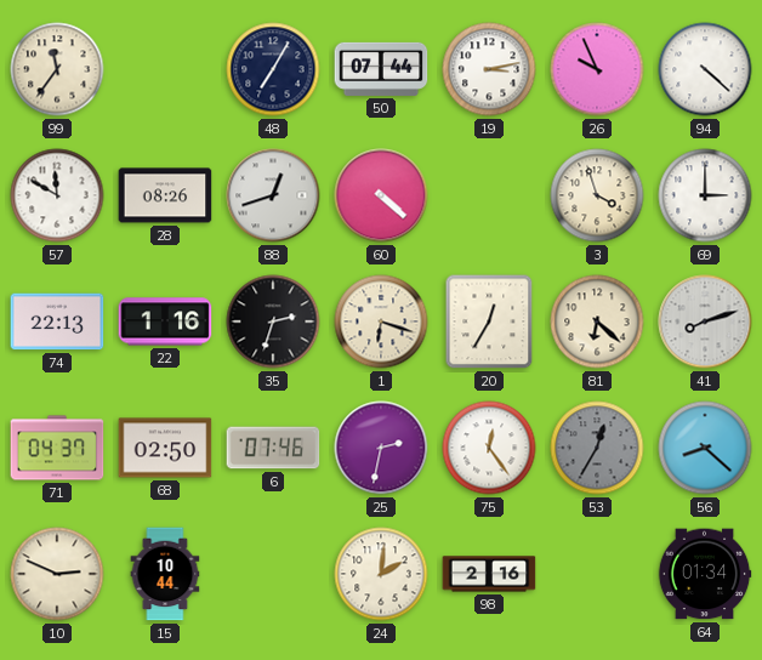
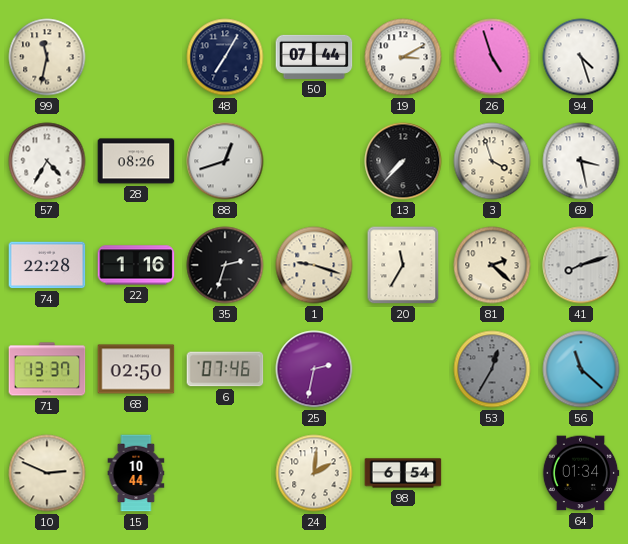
99: 11:36 -> 11:32 (47, 57)
19: 3:13 -> 3:10 (403, 57)
26: 9:56 -> 4:57 (492, 57)
94: 4:22 -> 4:27 (581, 57)
57: 11:50 -> 4:35 (47, 161)
60: 4:22 -> none (381, 195)
13: none -> 7:37 (403, 161)
69: 3:00 -> 3:28 (581, 161)
74: 22:13 -> 22:28 (47, 265)
1: 6:18 -> 9:18 (314, 265)
20: 12:35 -> 11:35 (403, 265)
81: 6:22 -> 2:22 (492, 265)
71: 04:37 -> 13:37 (47, 369)
75: 12:24 -> none (489, 448)
56: 8:22 -> 11:22 (581, 369)
98: 2:16 -> 6:54 (403, 473)
